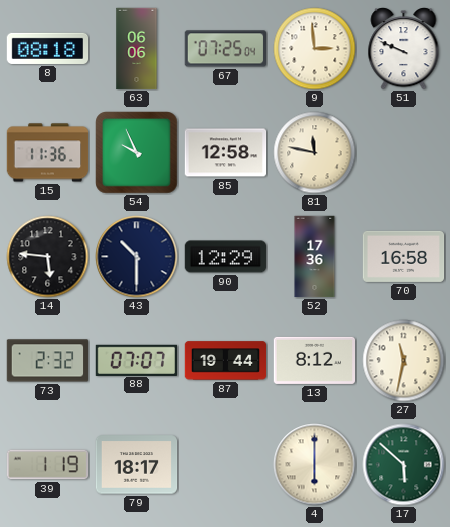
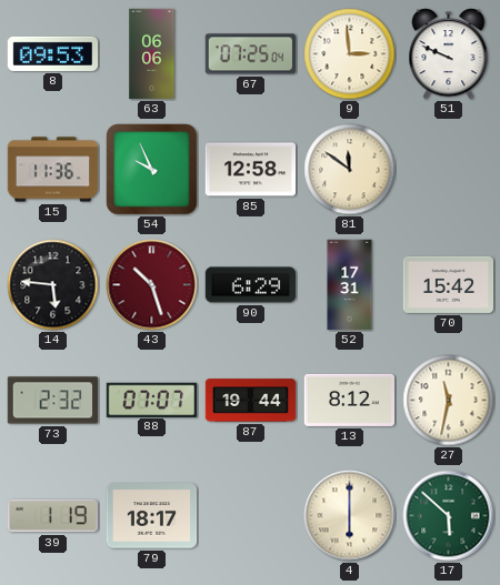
8: 08:18 -> 09:53 (53, 53)
81: 11:47 -> 11:51 (350, 170)
43: 10:30 -> 10:27 (152, 285)
43 dial: navy -> burgundy (152, 285)
90: 12:29 -> 6:29 (251, 285)
52: 17:36 -> 17:31 (350, 285)
70: 16:58 -> 15:42 (449, 284)
